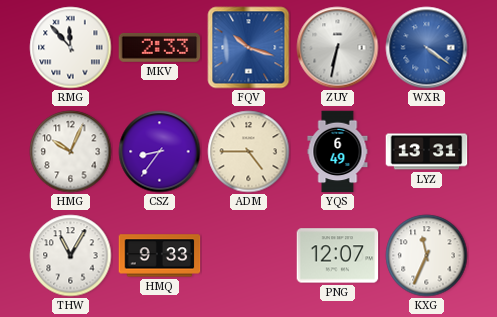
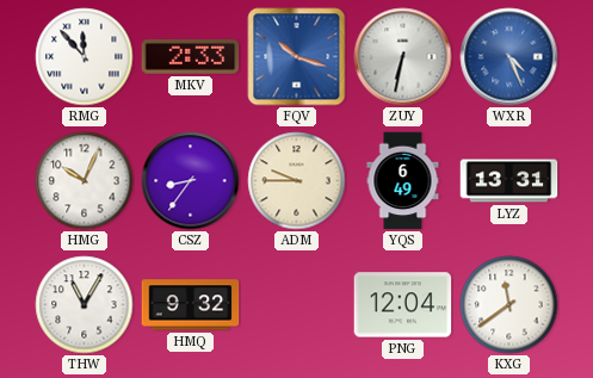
WXR: 4:21 -> 4:26 (509, 57)
ADM: 4:45 -> 9:45 (297, 181)
HMQ: 9:33 -> 9:32 (191, 305)
PNG: 12:07 -> 12:04 (403, 305)
KXG: 11:34 -> 11:39 (509, 305)
